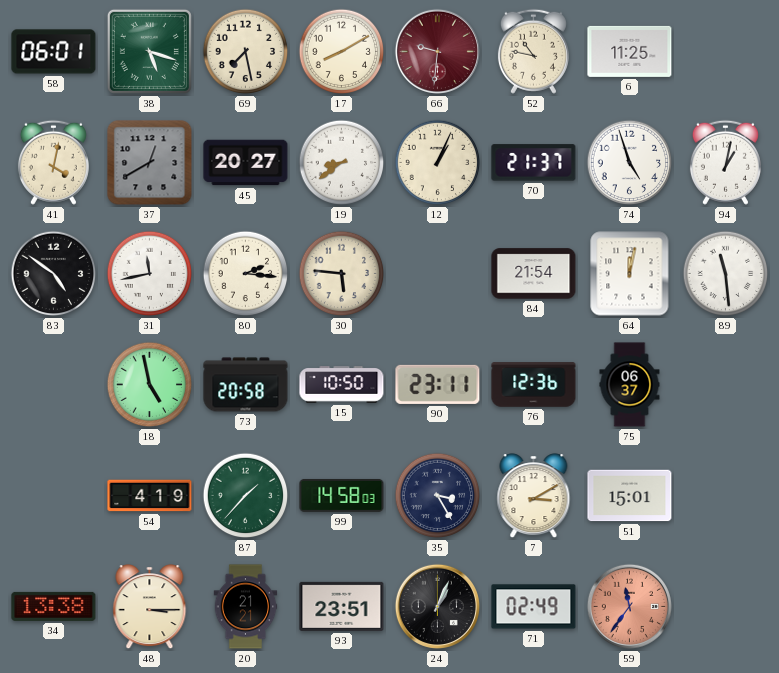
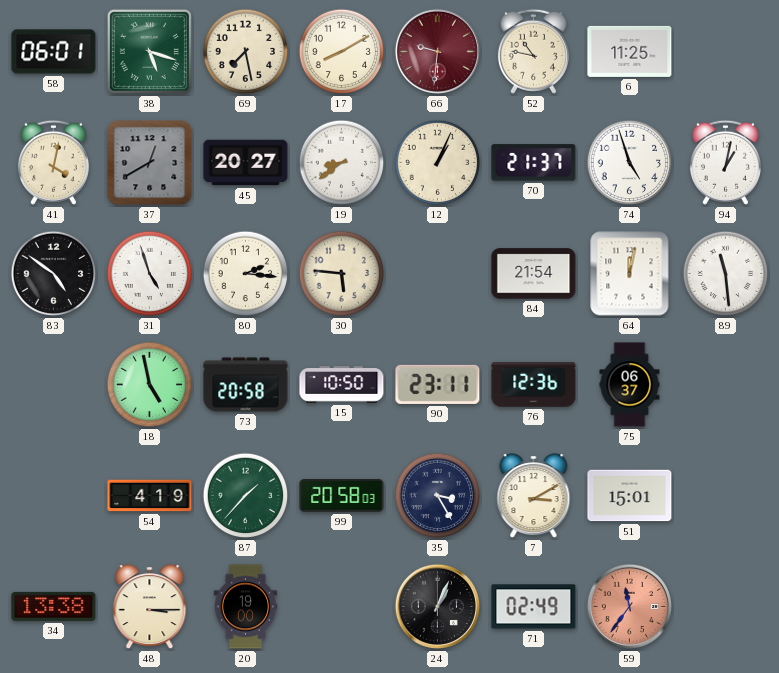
31: 11:43 -> 4:57 (150, 274)
99: 14:58 -> 20:58 (342, 495)
20: 21:21 -> 19:00 (246, 607)
93: 23:51 -> none (342, 606)
